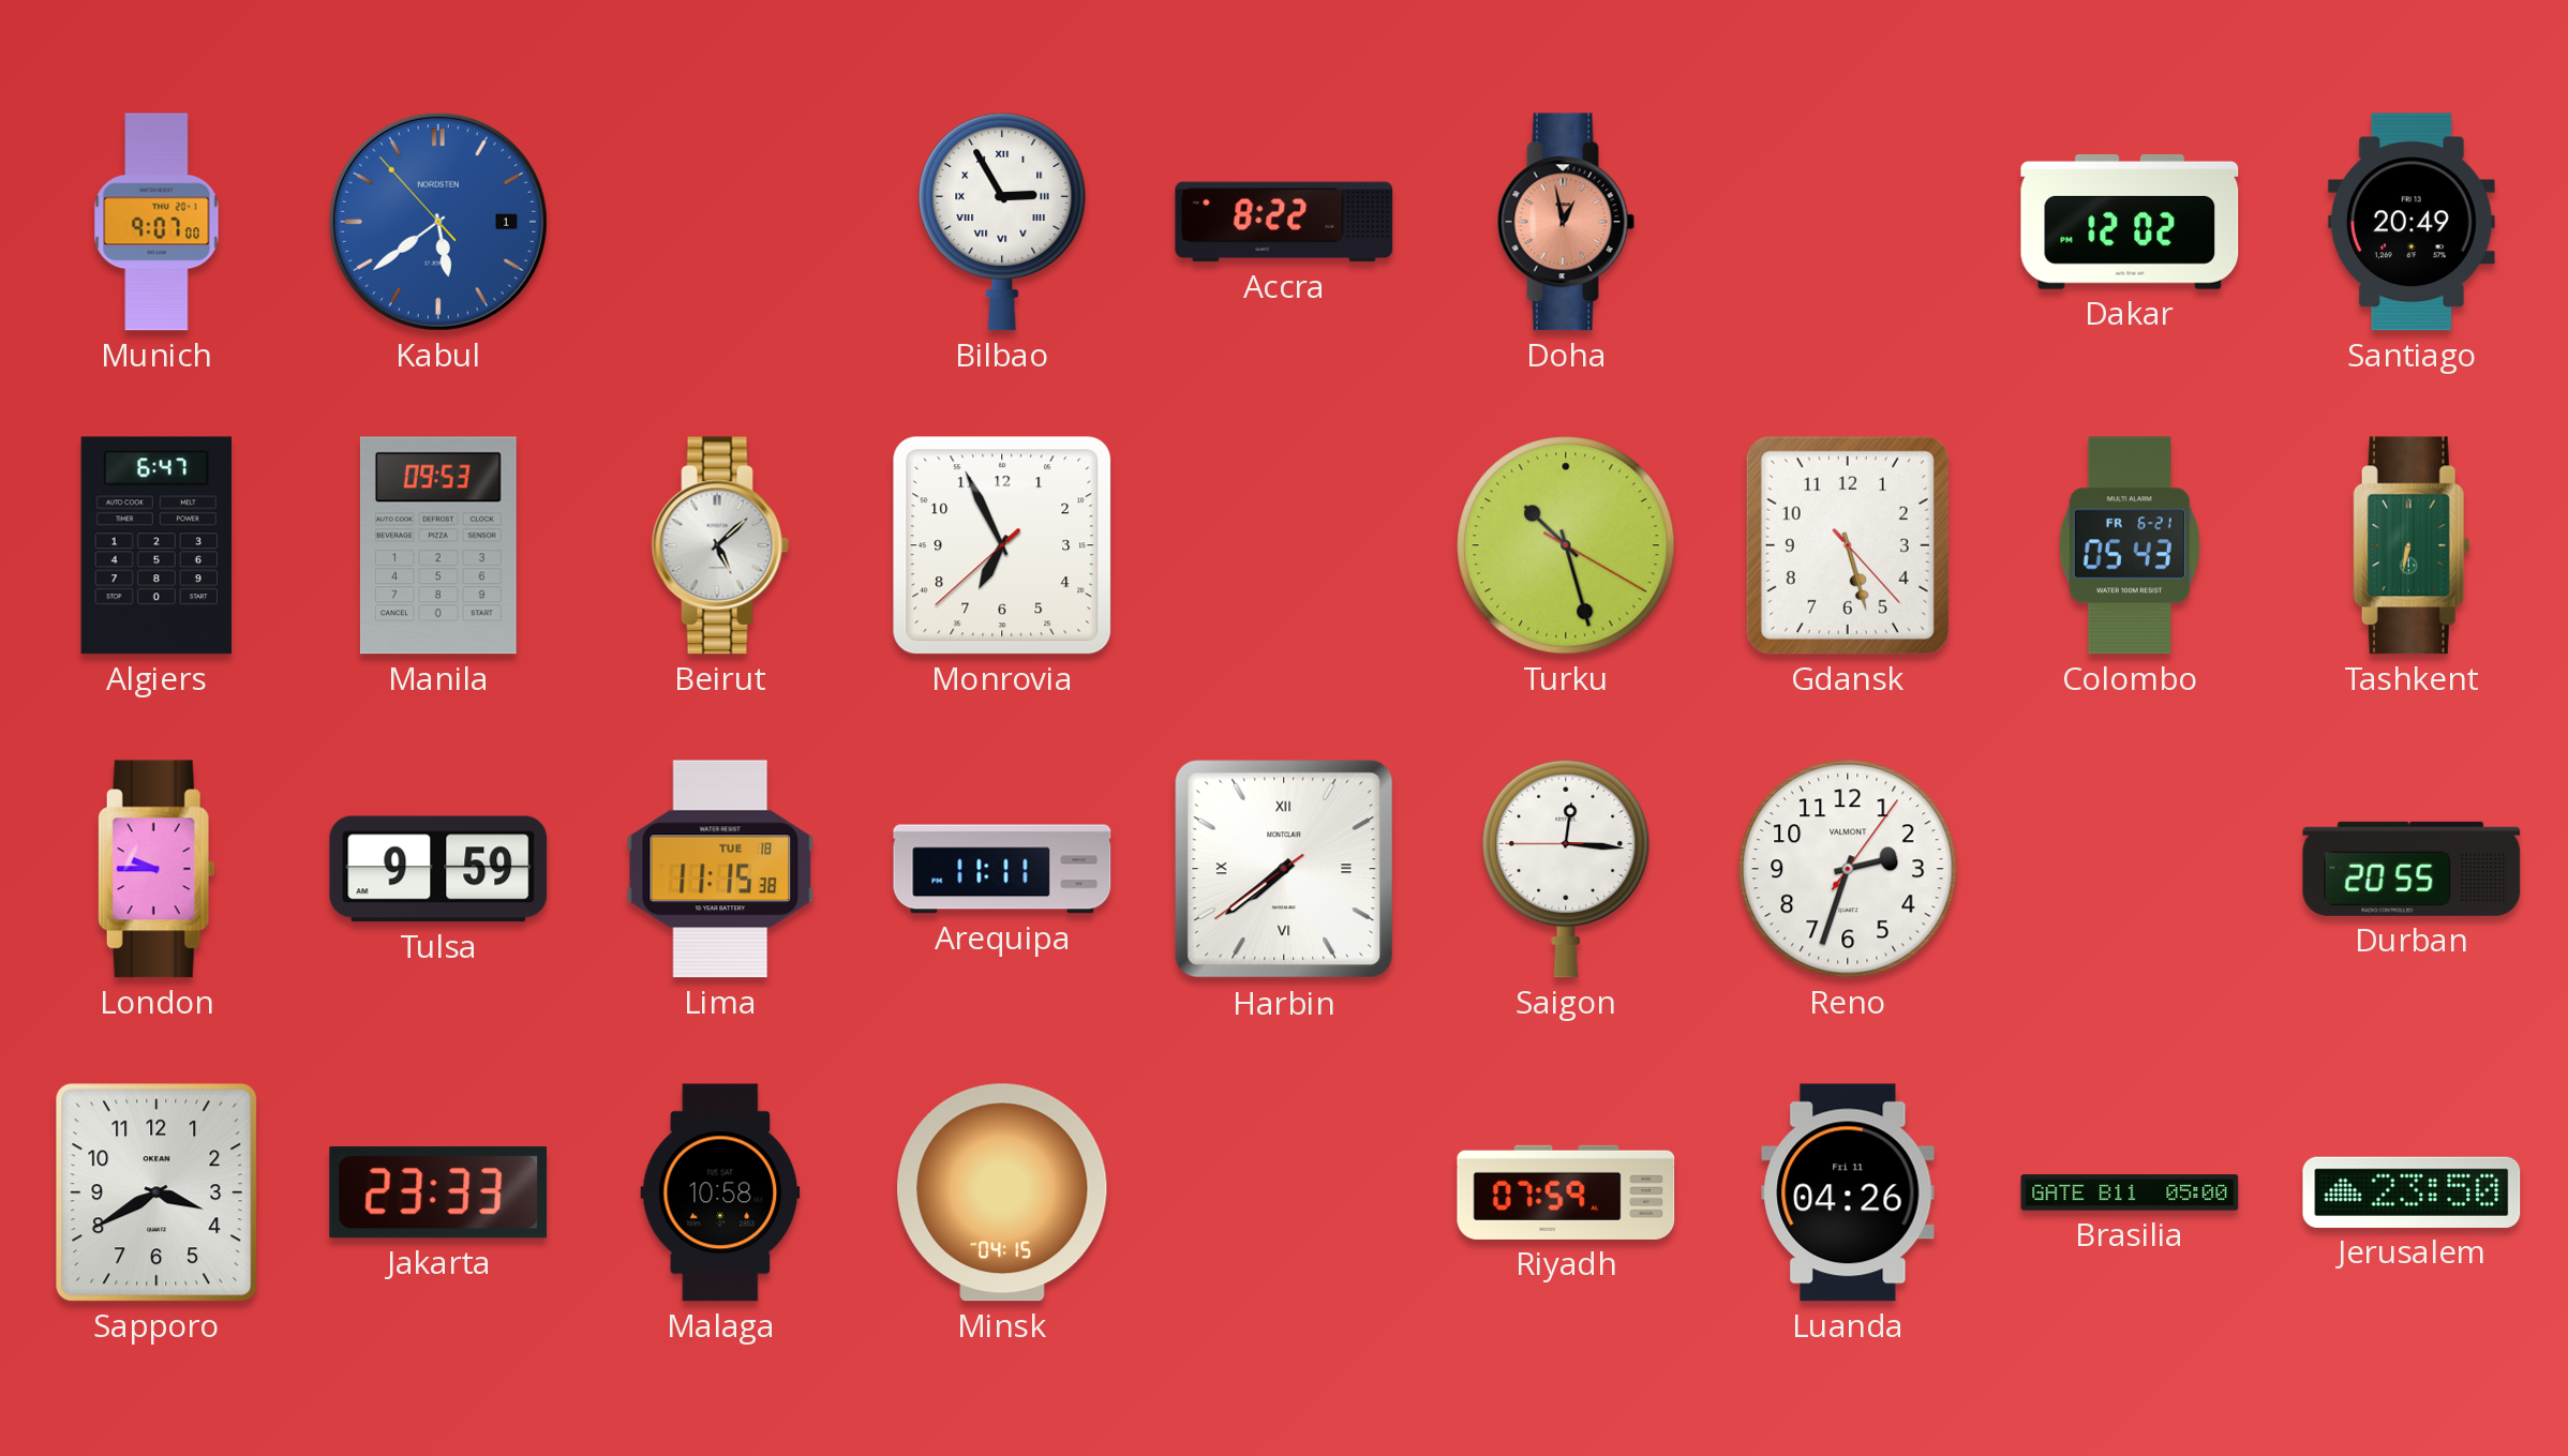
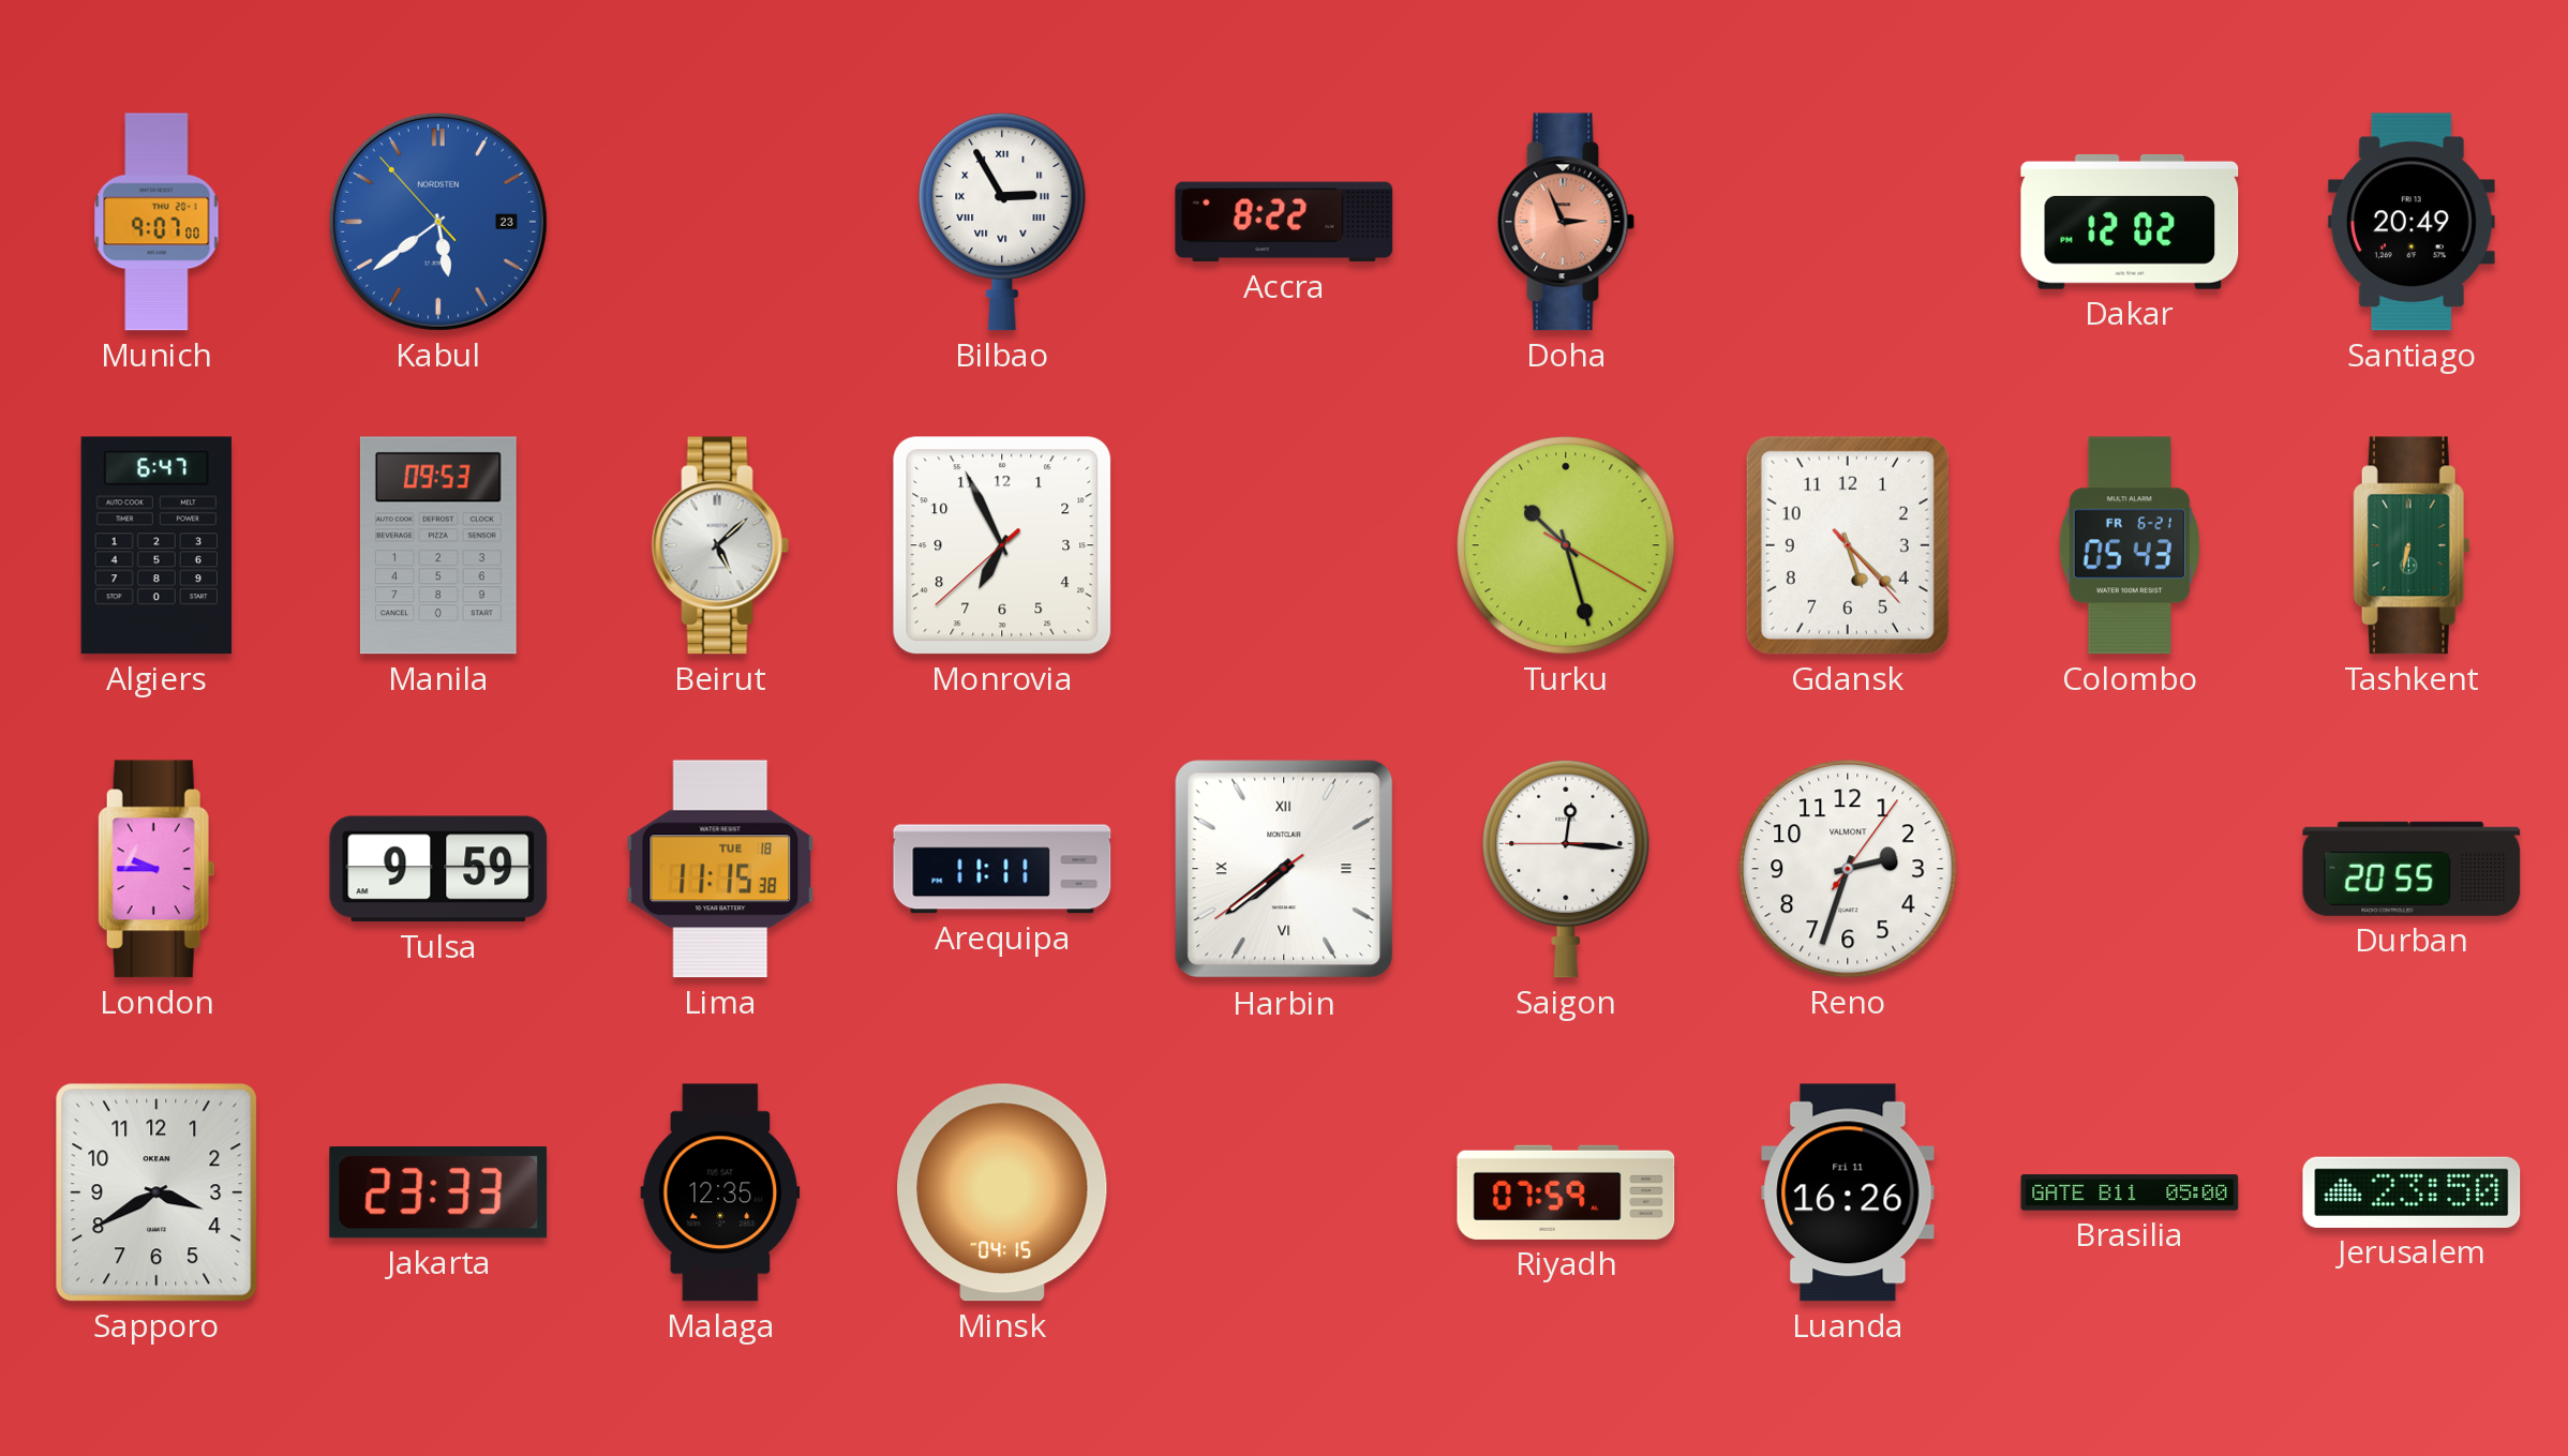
Kabul date: 1 -> 23 (438, 222)
Doha: 12:58 -> 2:56 (1566, 222)
Gdansk: 5:27 -> 5:22 (1848, 545)
Malaga: 10:58 -> 12:35 (720, 1192)
Luanda: 04:26 -> 16:26 (1848, 1192)
